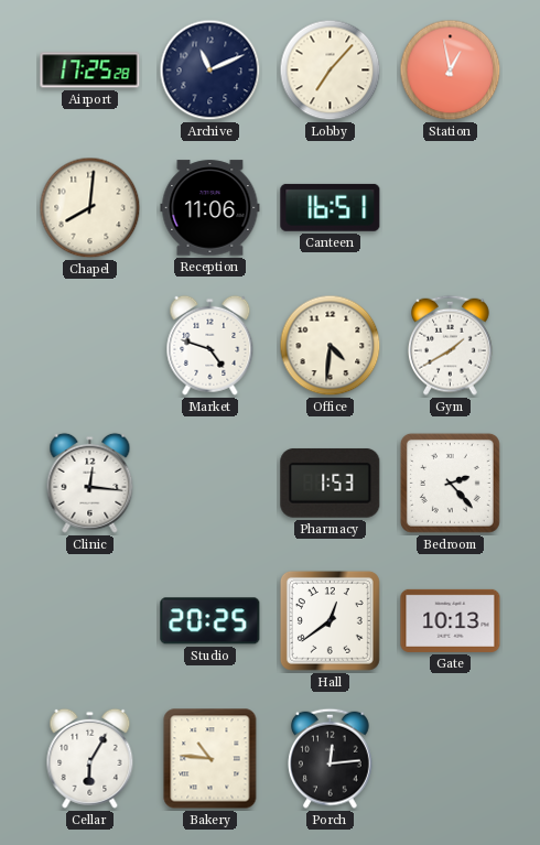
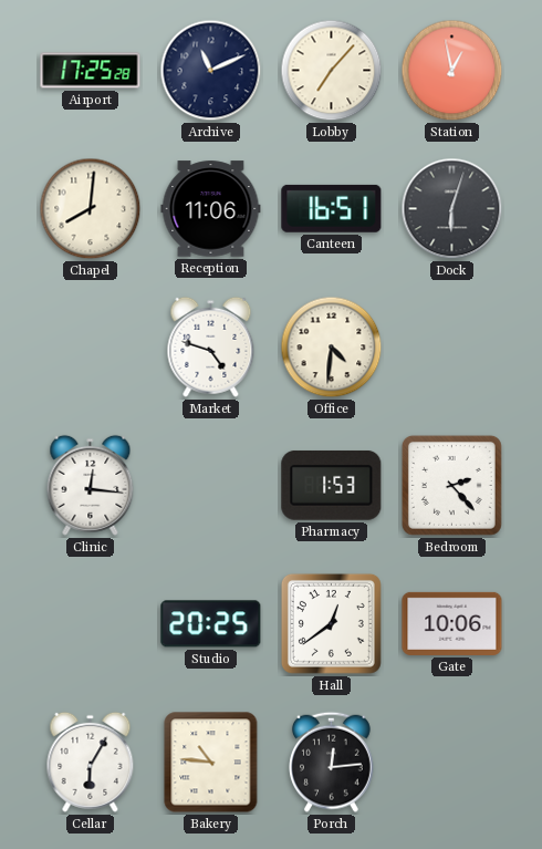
Dock: none -> 6:03 (452, 209)
Gym: 1:40 -> none (451, 345)
Gate: 10:13 -> 10:06 (452, 623)
